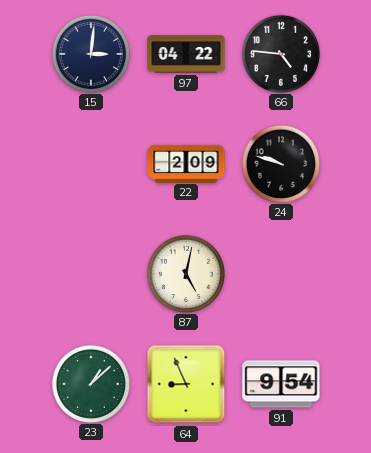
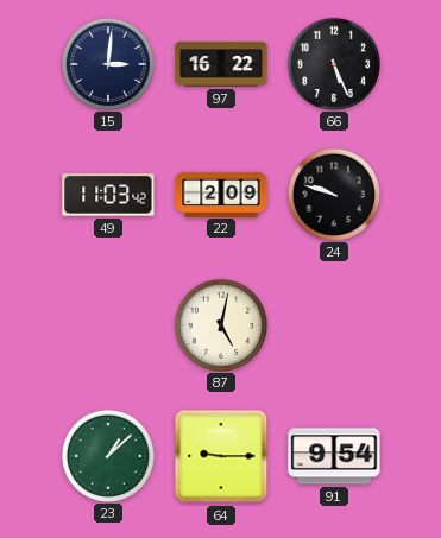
97: 04:22 -> 16:22 (221, 64)
66: 4:46 -> 5:26 (333, 63)
49: none -> 11:03 (108, 195)
64: 8:56 -> 9:15 (221, 456)
